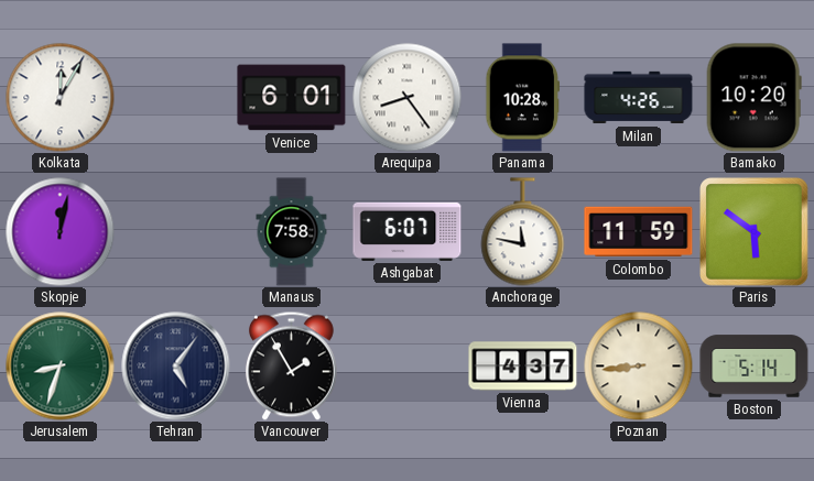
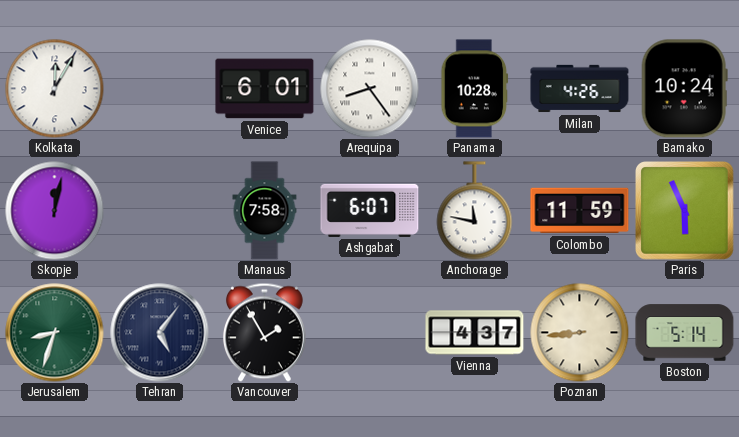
Bamako: 10:20 -> 10:24 (684, 89)
Paris: 5:51 -> 5:56 (685, 211)
